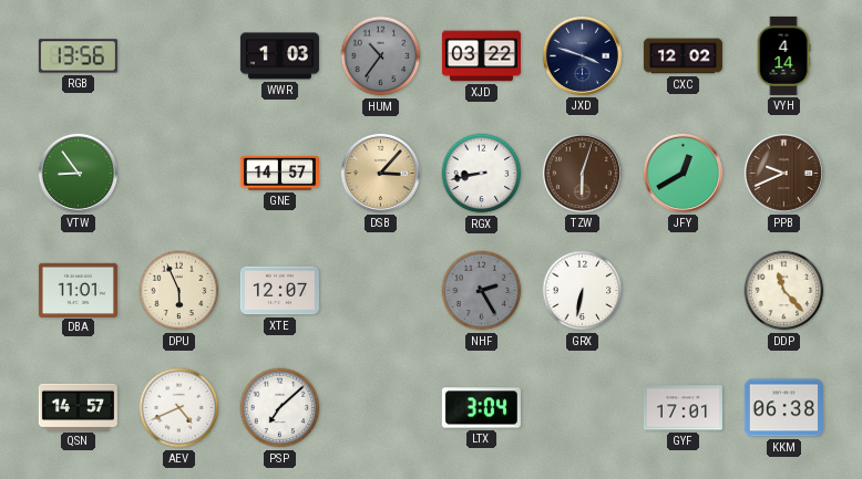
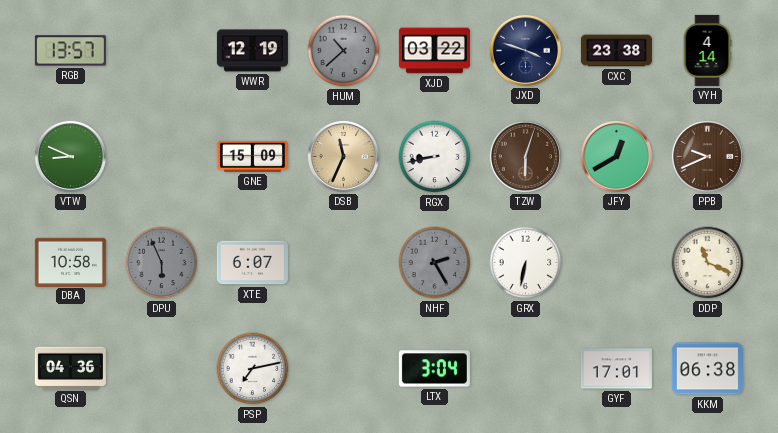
RGB: 13:56 -> 13:57 (70, 51)
WWR: 1:03 -> 12:19 (252, 51)
HUM: 10:36 -> 10:38 (344, 51)
CXC: 12:02 -> 23:38 (616, 51)
VTW: 8:54 -> 8:49 (70, 156)
GNE: 14:57 -> 15:09 (252, 156)
DSB: 3:07 -> 11:34 (343, 156)
DBA: 11:01 -> 10:58 (70, 262)
DPU dial: cream -> grey (162, 263)
XTE: 12:07 -> 6:07 (252, 263)
DDP: 11:23 -> 11:19 (708, 263)
QSN: 14:57 -> 04:36 (70, 368)
AEV: 4:41 -> none (179, 408)
PSP: 7:08 -> 7:13 (253, 369)
